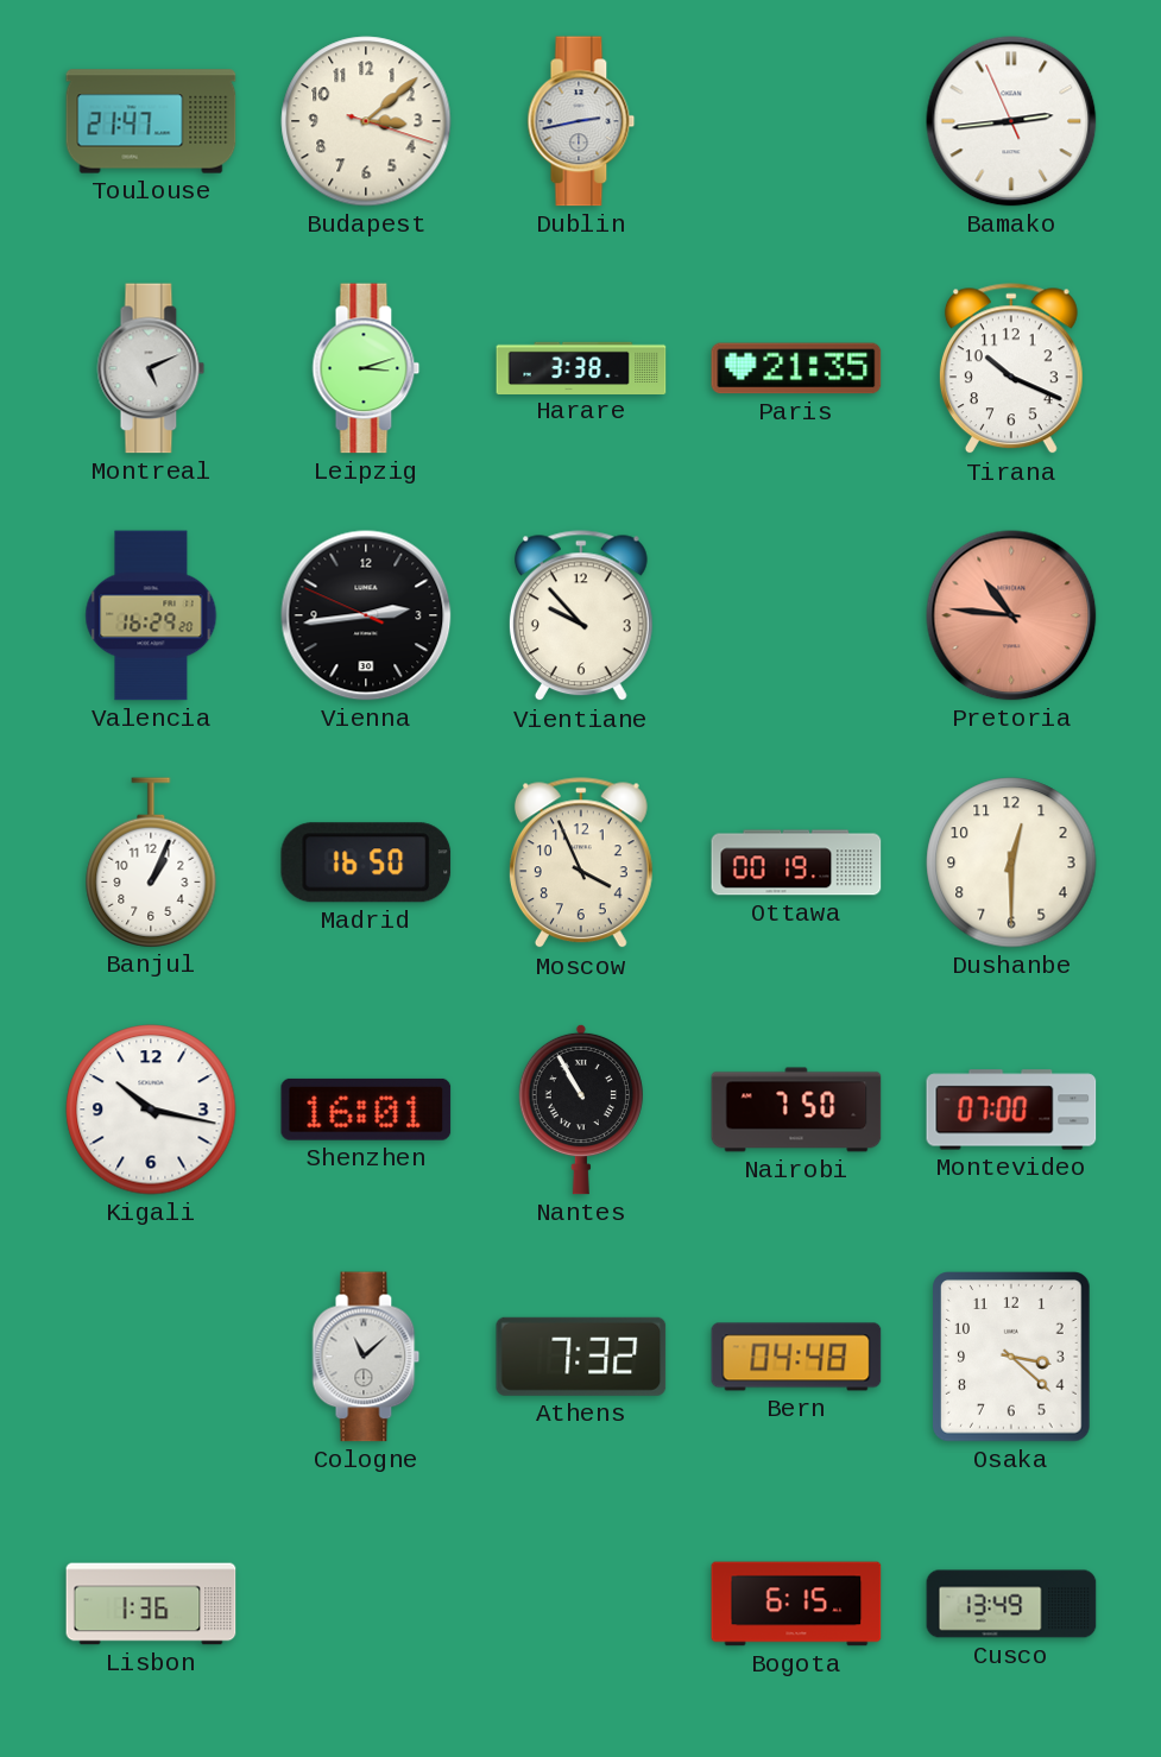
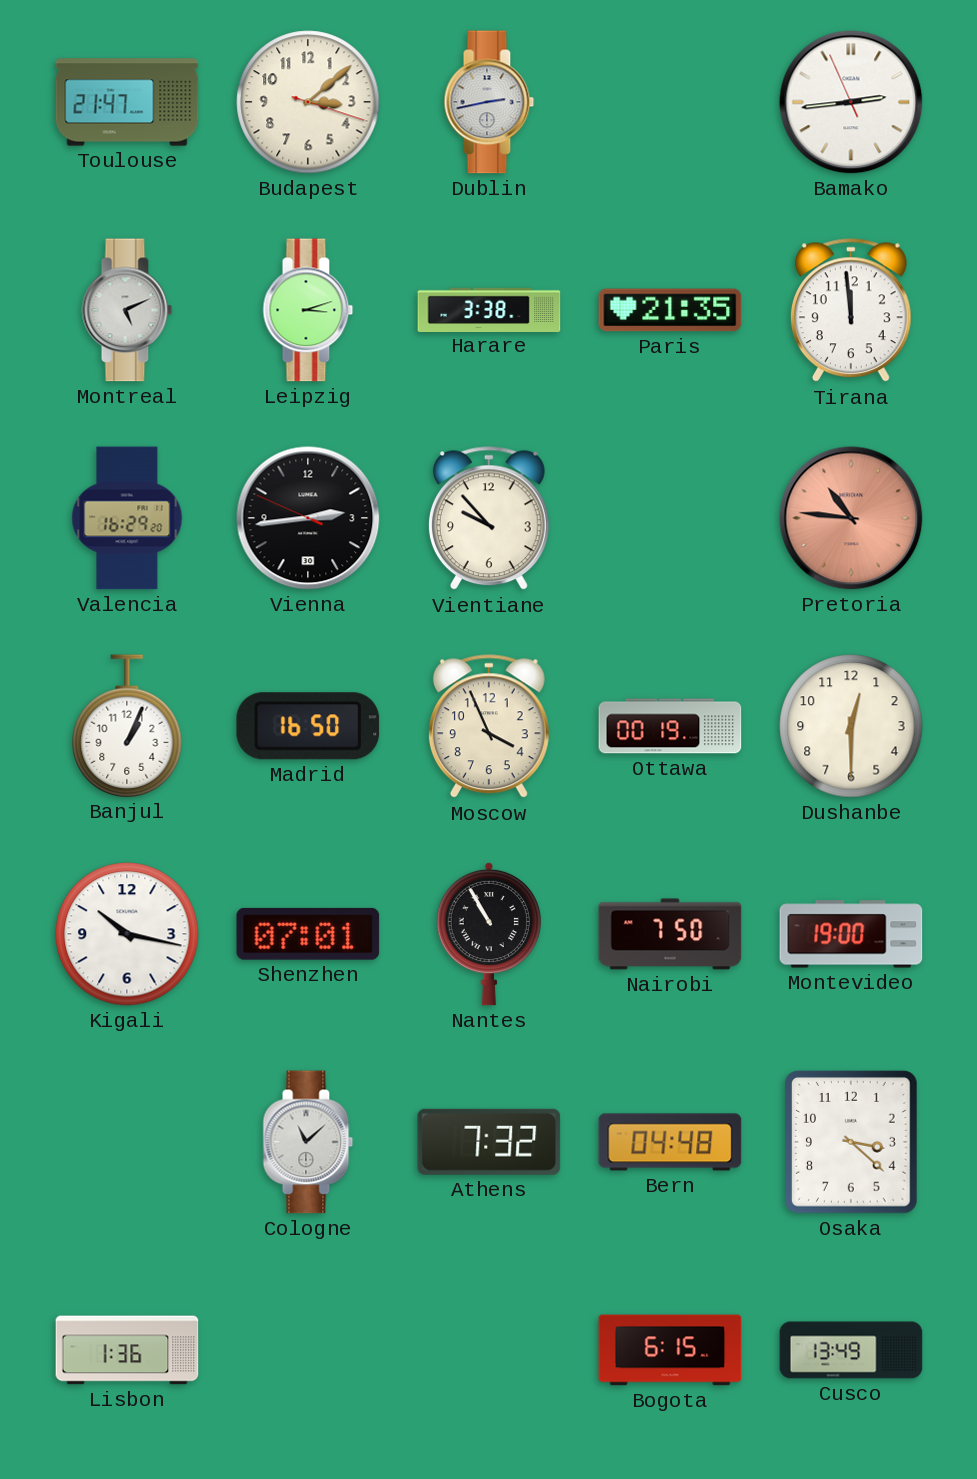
Tirana: 10:19 -> 11:59 (851, 311)
Shenzhen: 16:01 -> 07:01 (308, 934)
Montevideo: 07:00 -> 19:00 (851, 934)
